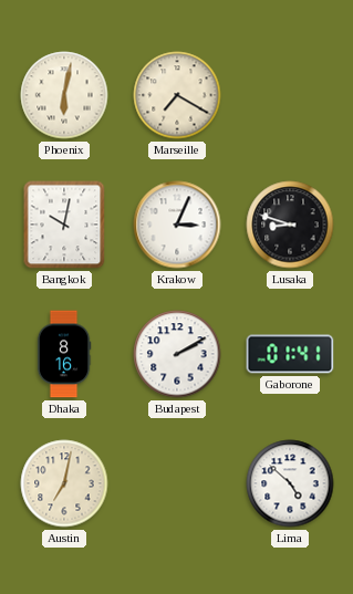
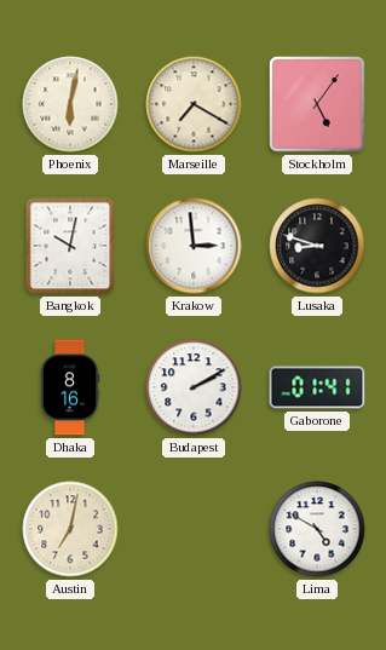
Stockholm: none -> 5:06 (317, 104)
Krakow: 3:04 -> 2:59 (194, 246)
Lima: 4:52 -> 4:50 (317, 529)
